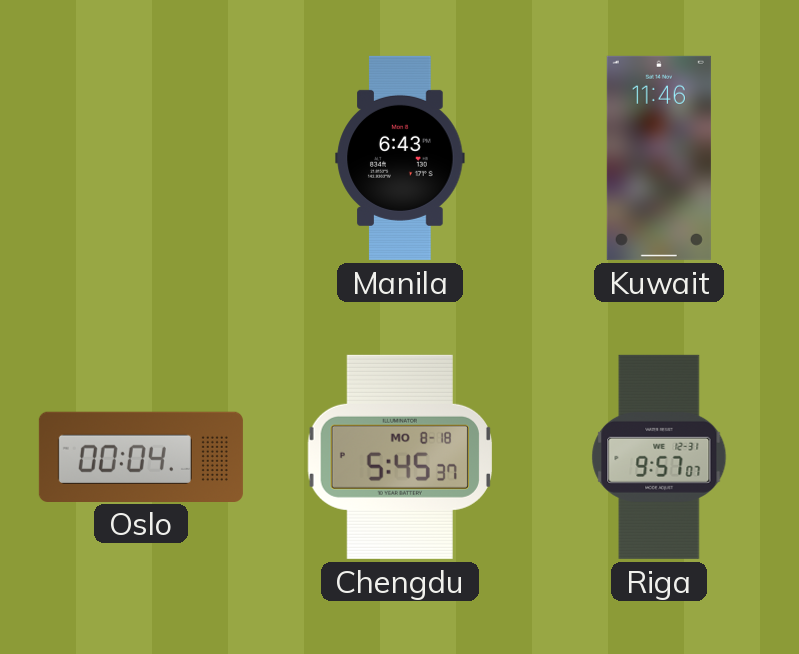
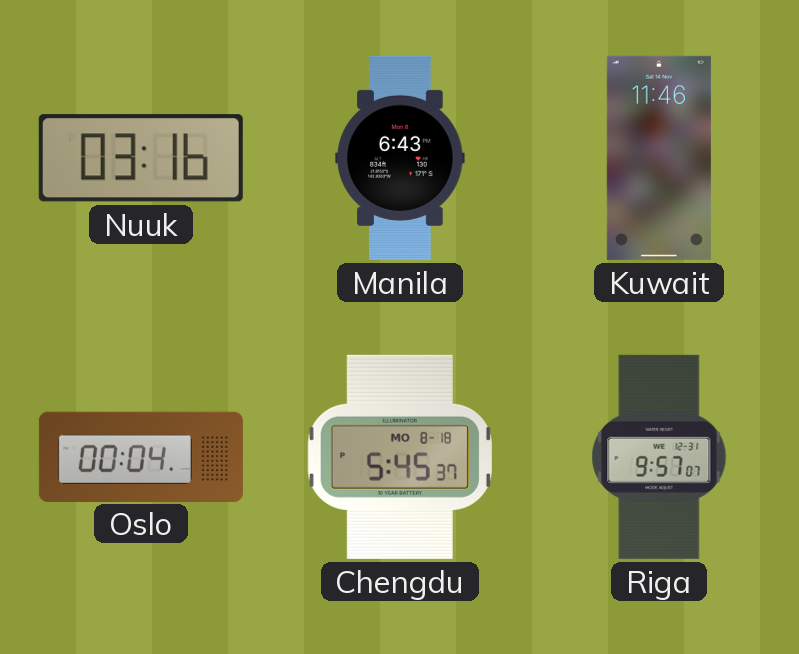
Nuuk: none -> 03:16 (141, 158)
